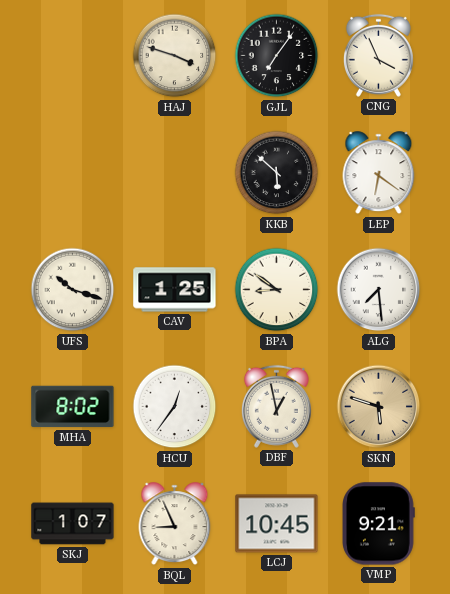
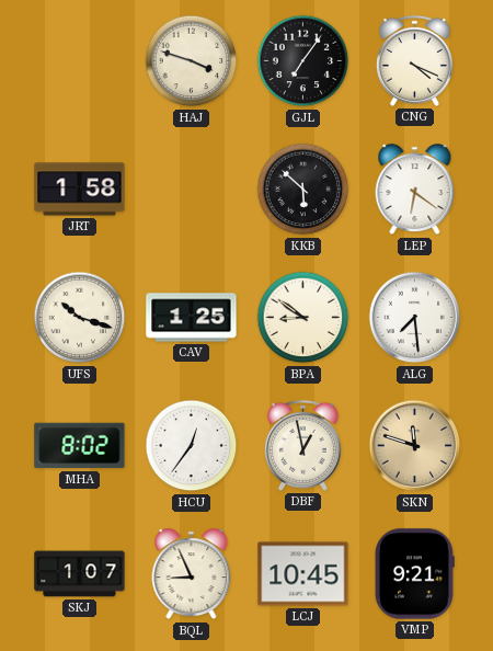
CNG: 3:56 -> 4:19 (414, 60)
JRT: none -> 1:58 (80, 190)
SKN: 5:48 -> 11:48 (415, 446)
